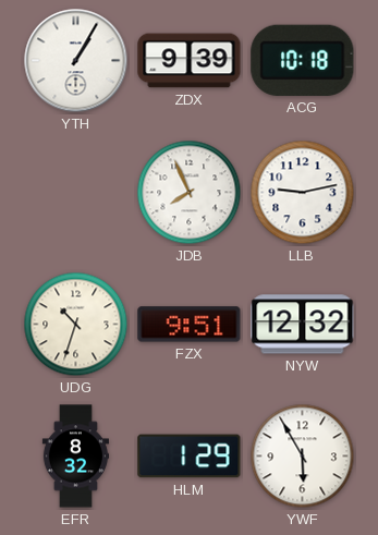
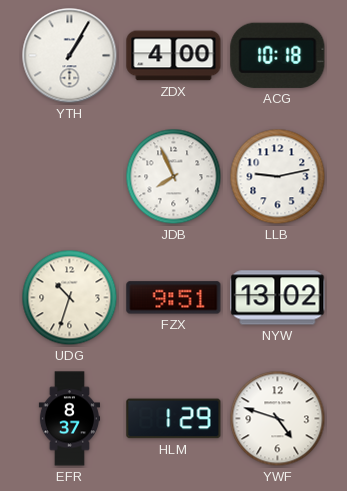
ZDX: 9:39 -> 4:00 (174, 56)
NYW: 12:32 -> 13:02 (278, 298)
EFR: 8:32 -> 8:37 (69, 419)
YWF: 5:55 -> 4:48 (278, 419)
